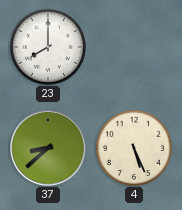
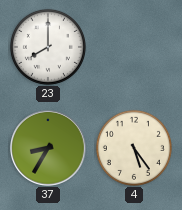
37: 8:38 -> 8:35 (48, 148)
4: 5:26 -> 5:24 (134, 148)
